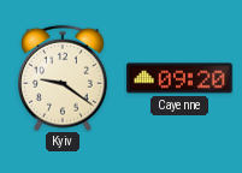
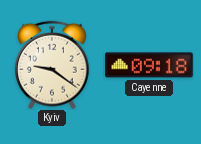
Cayenne: 09:20 -> 09:18 (149, 65)
